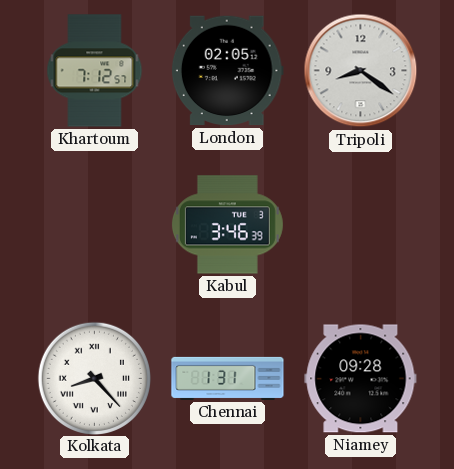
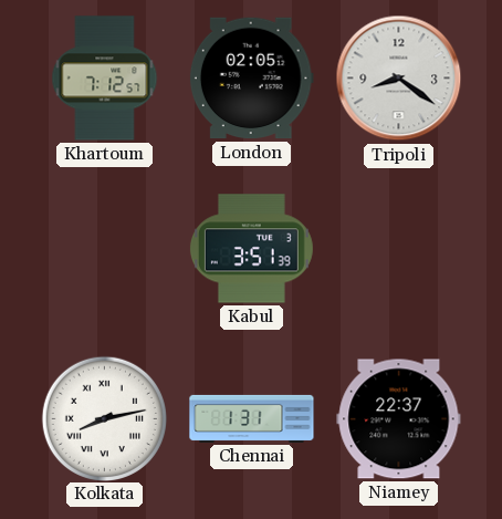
Kabul: 3:46 -> 3:51 (251, 249)
Kolkata: 8:23 -> 8:13 (104, 418)
Niamey: 09:28 -> 22:37 (399, 419)
